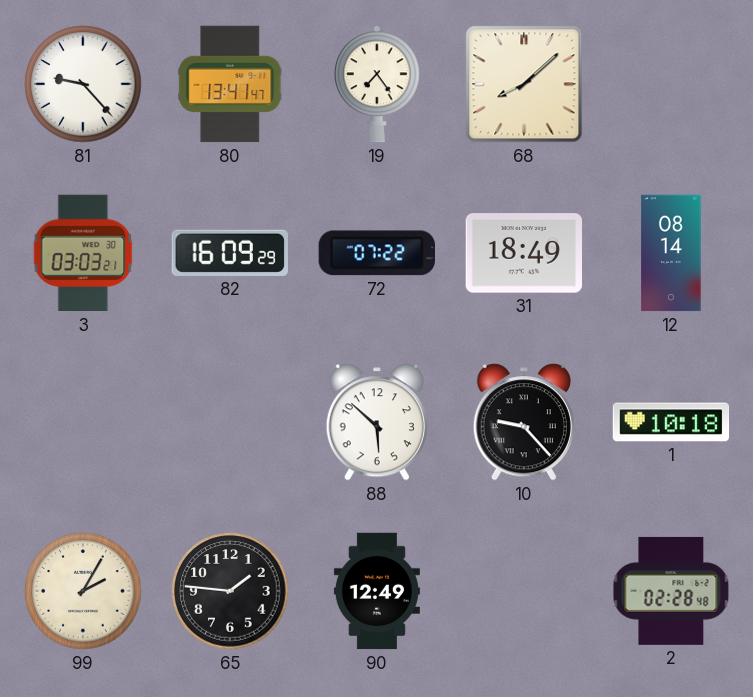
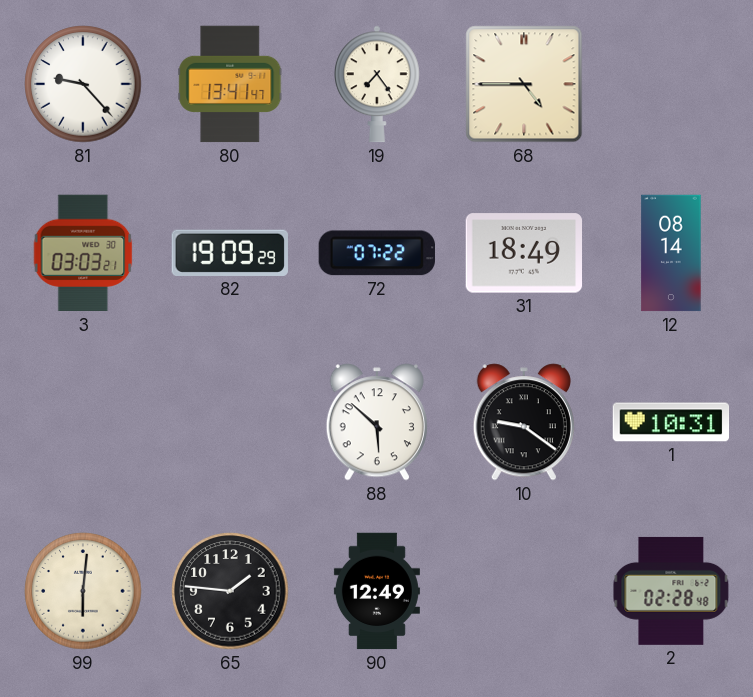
68: 8:08 -> 4:45 (524, 84)
82: 16:09 -> 19:09 (230, 253)
10: 9:23 -> 9:21 (524, 422)
1: 10:18 -> 10:31 (671, 422)
99: 2:05 -> 6:01 (83, 591)
